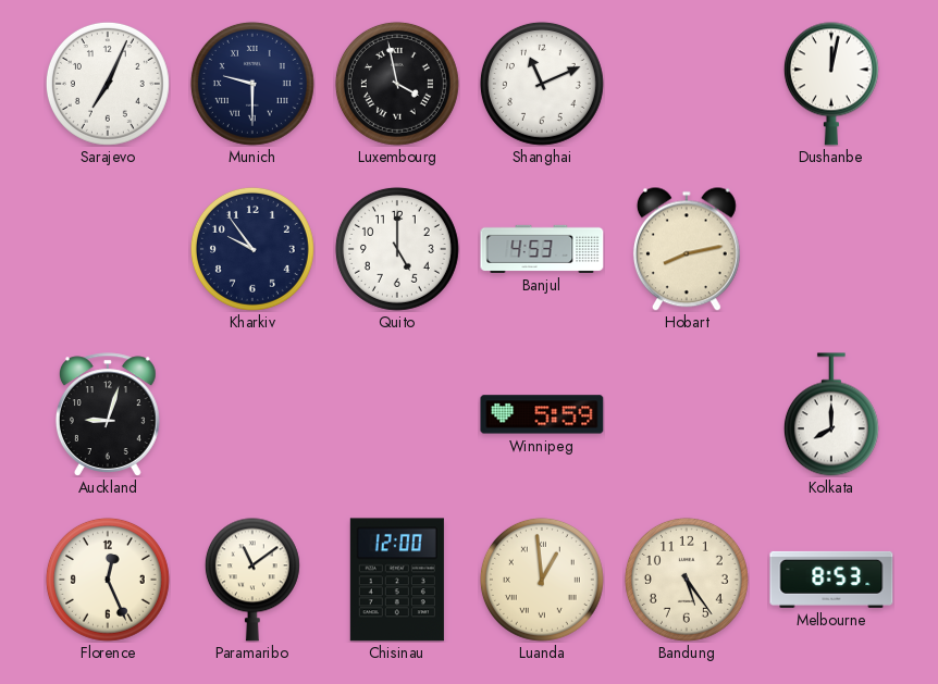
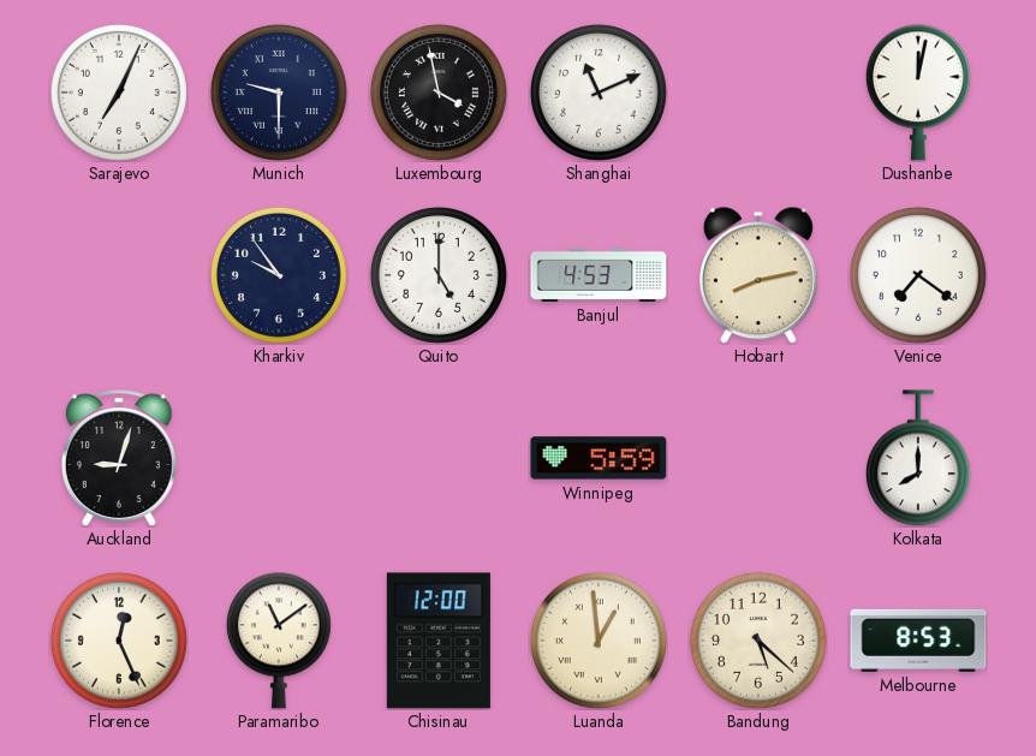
Venice: none -> 7:21 (918, 275)
Bandung: 5:24 -> 5:22 (758, 641)
